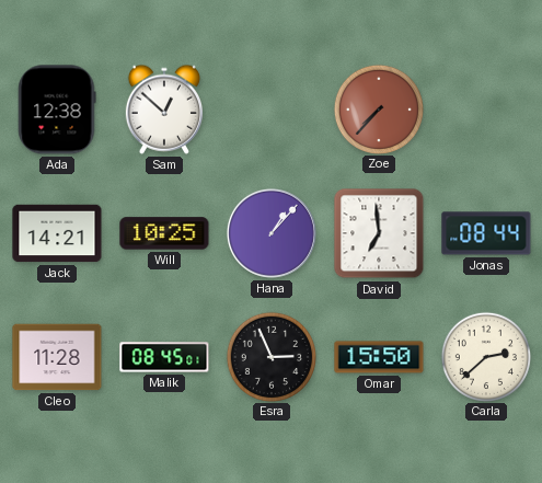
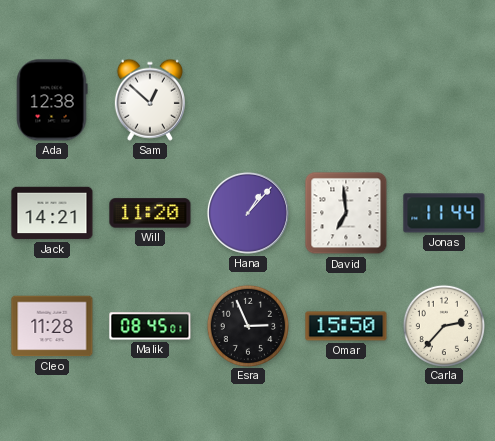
Zoe: 7:37 -> none (378, 108)
Will: 10:25 -> 11:20 (150, 213)
Jonas: 08:44 -> 11:44 (444, 213)
Carla: 2:38 -> 2:37 (443, 325)
